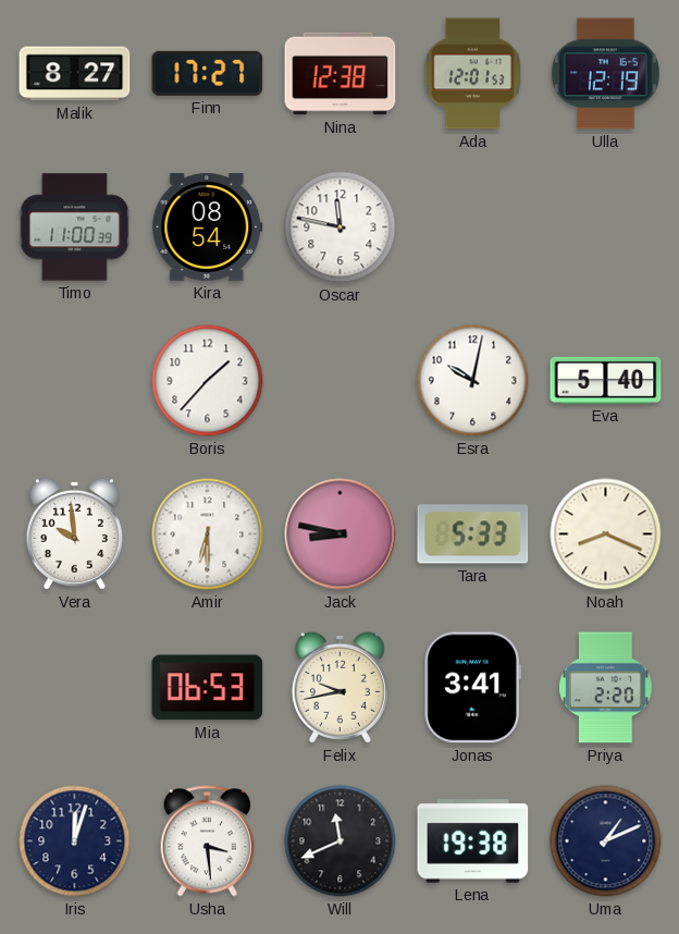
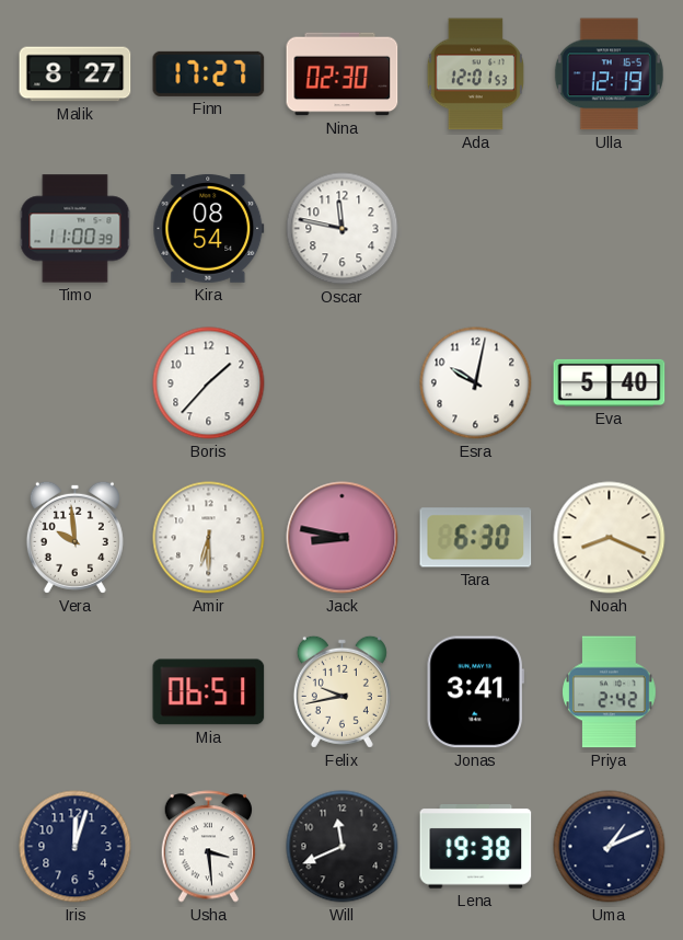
Nina: 12:38 -> 02:30 (343, 74)
Tara: 5:33 -> 6:30 (476, 538)
Mia: 06:53 -> 06:51 (209, 692)
Priya: 2:20 -> 2:42 (610, 692)
